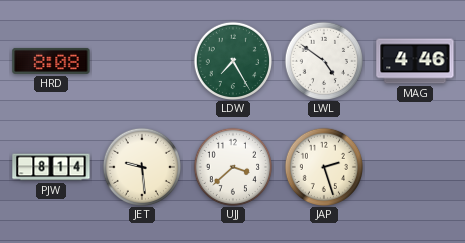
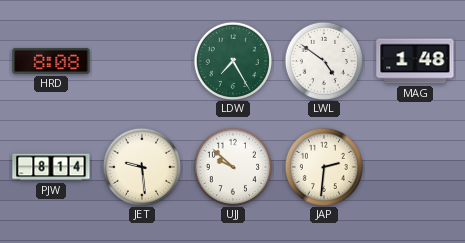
MAG: 4:46 -> 1:48 (415, 61)
UJJ: 3:38 -> 9:52 (232, 166)
JAP: 2:27 -> 2:31 (323, 166)
